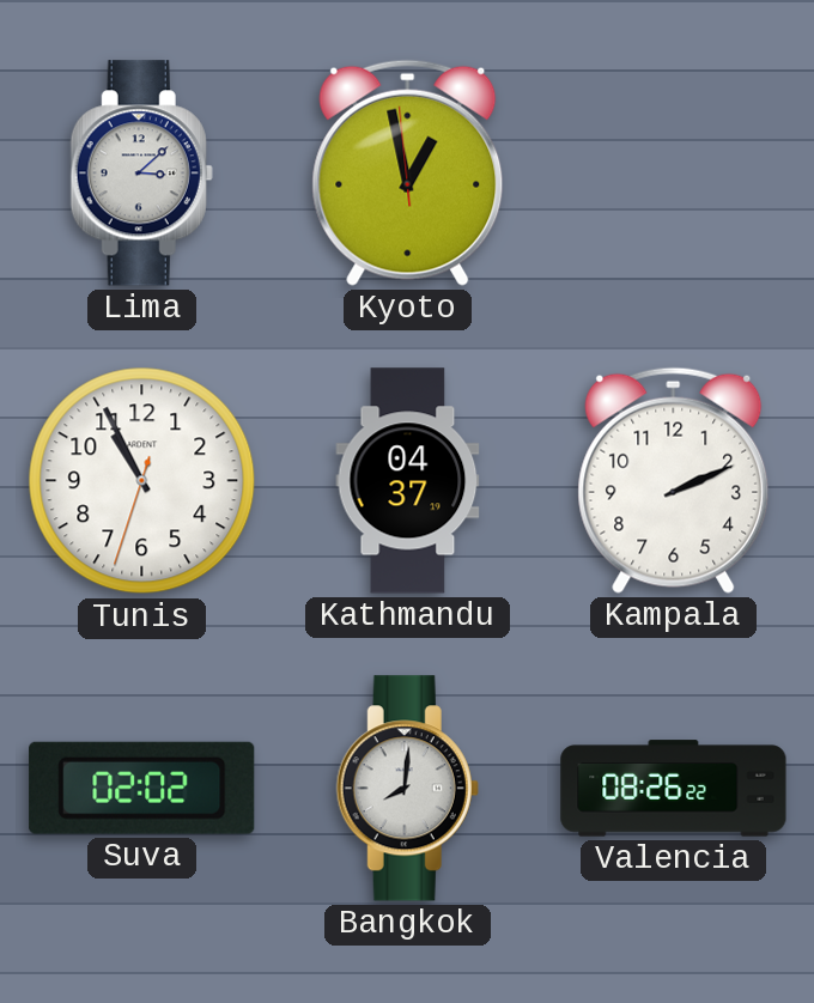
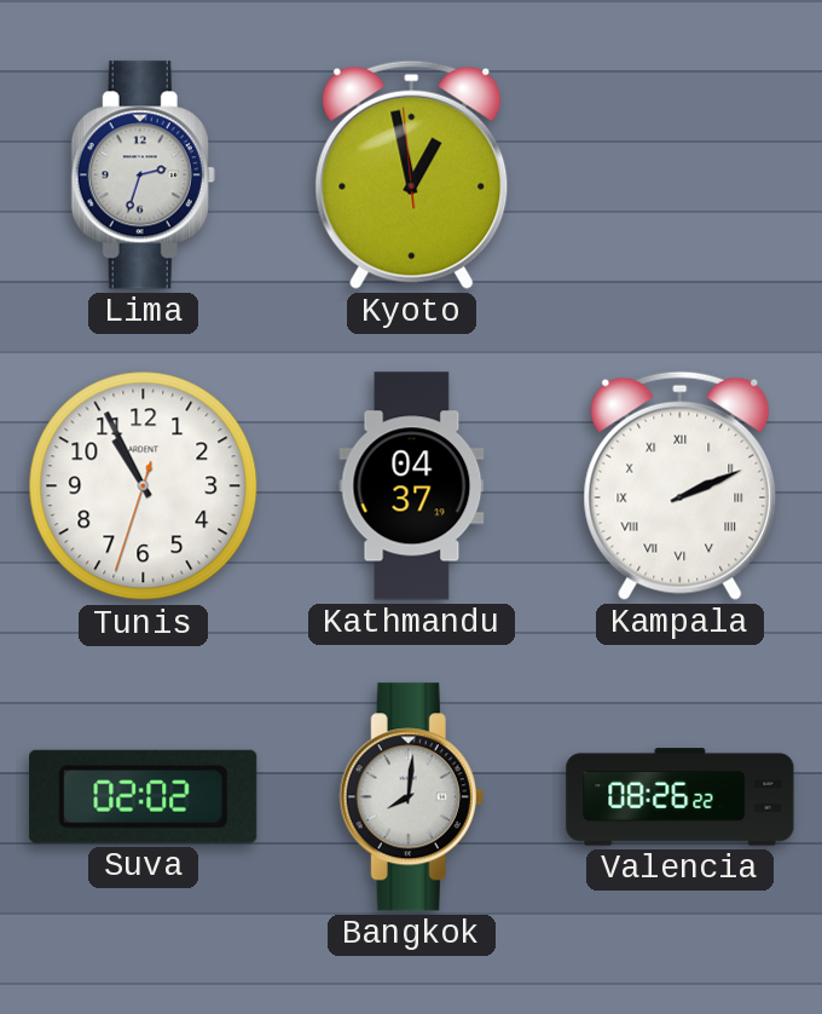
Lima: 3:08 -> 2:33 (143, 175)
Kampala numerals: Arabic -> Roman (681, 485)
